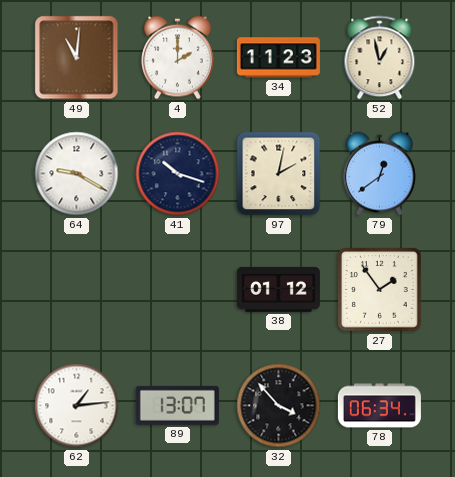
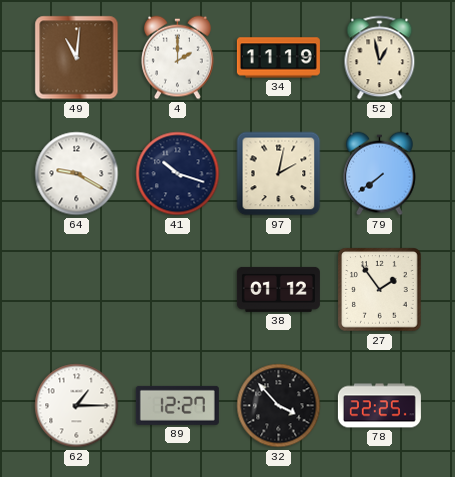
34: 11:23 -> 11:19 (278, 58)
79: 12:39 -> 7:39 (380, 174)
62: 1:14 -> 1:15 (77, 406)
89: 13:07 -> 12:27 (177, 405)
78: 06:34 -> 22:25 (379, 406)
